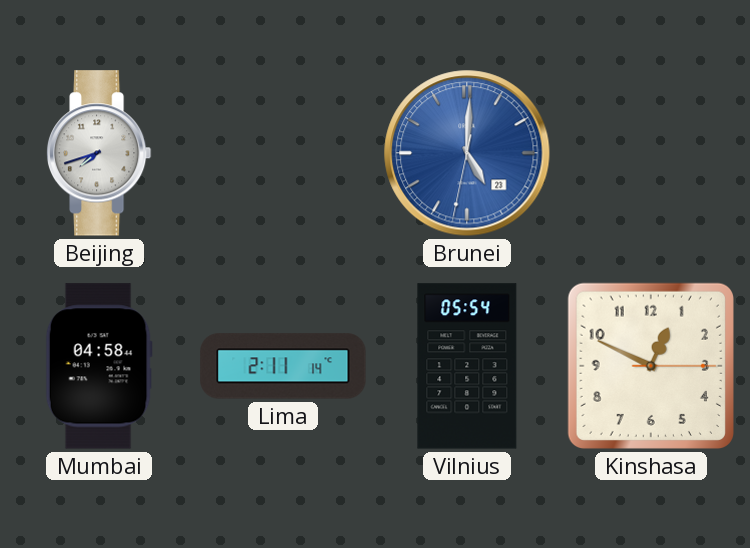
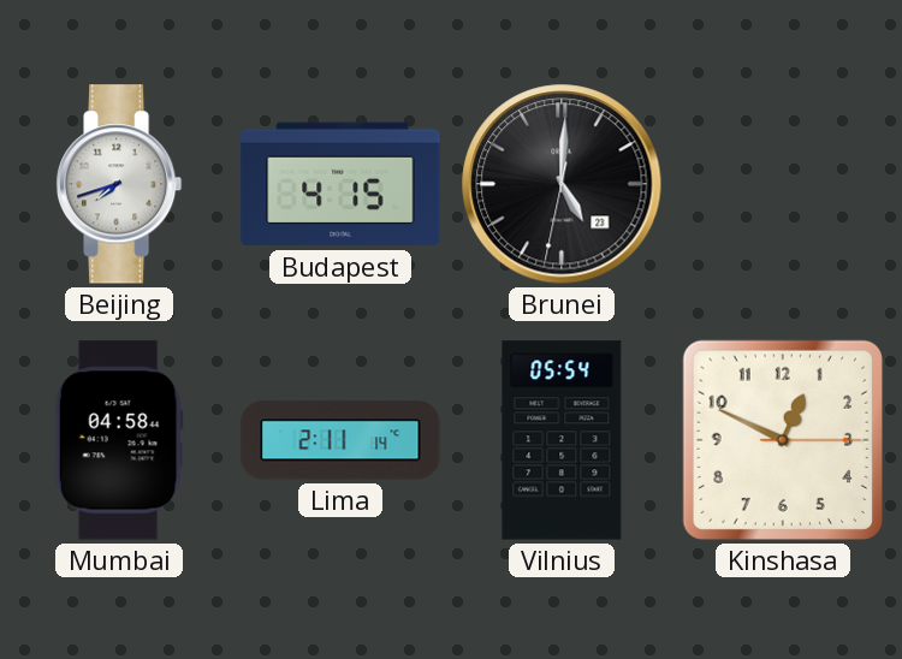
Budapest: none -> 4:15 (340, 184)
Brunei dial: blue -> black (562, 184)
